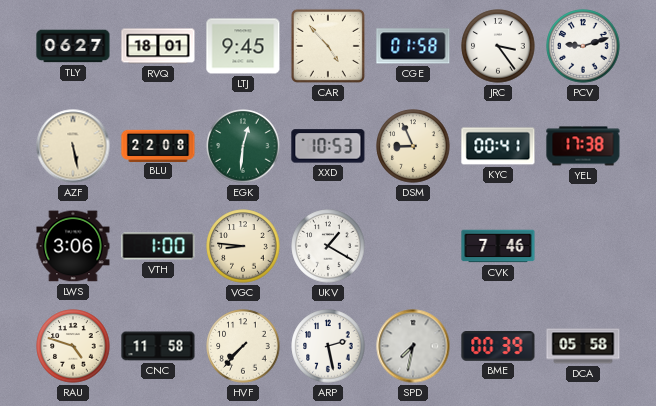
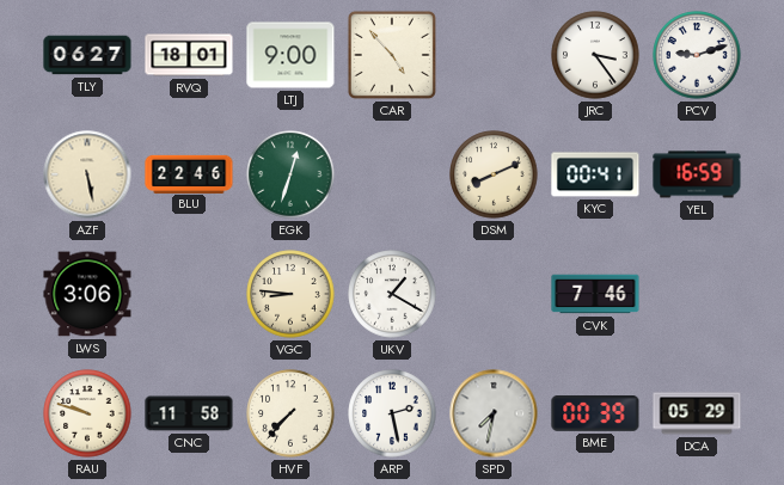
LTJ: 9:45 -> 9:00 (290, 55)
CGE: 01:58 -> none (413, 46)
BLU: 22:08 -> 22:46 (189, 173)
EGK: 12:31 -> 12:33 (290, 174)
XXD: 10:53 -> none (328, 146)
DSM: 8:56 -> 8:11 (494, 174)
YEL: 17:38 -> 16:59 (697, 174)
VTH: 1:00 -> none (158, 246)
RAU: 4:48 -> 9:48 (87, 413)
DCA: 05:58 -> 05:29 (697, 413)
